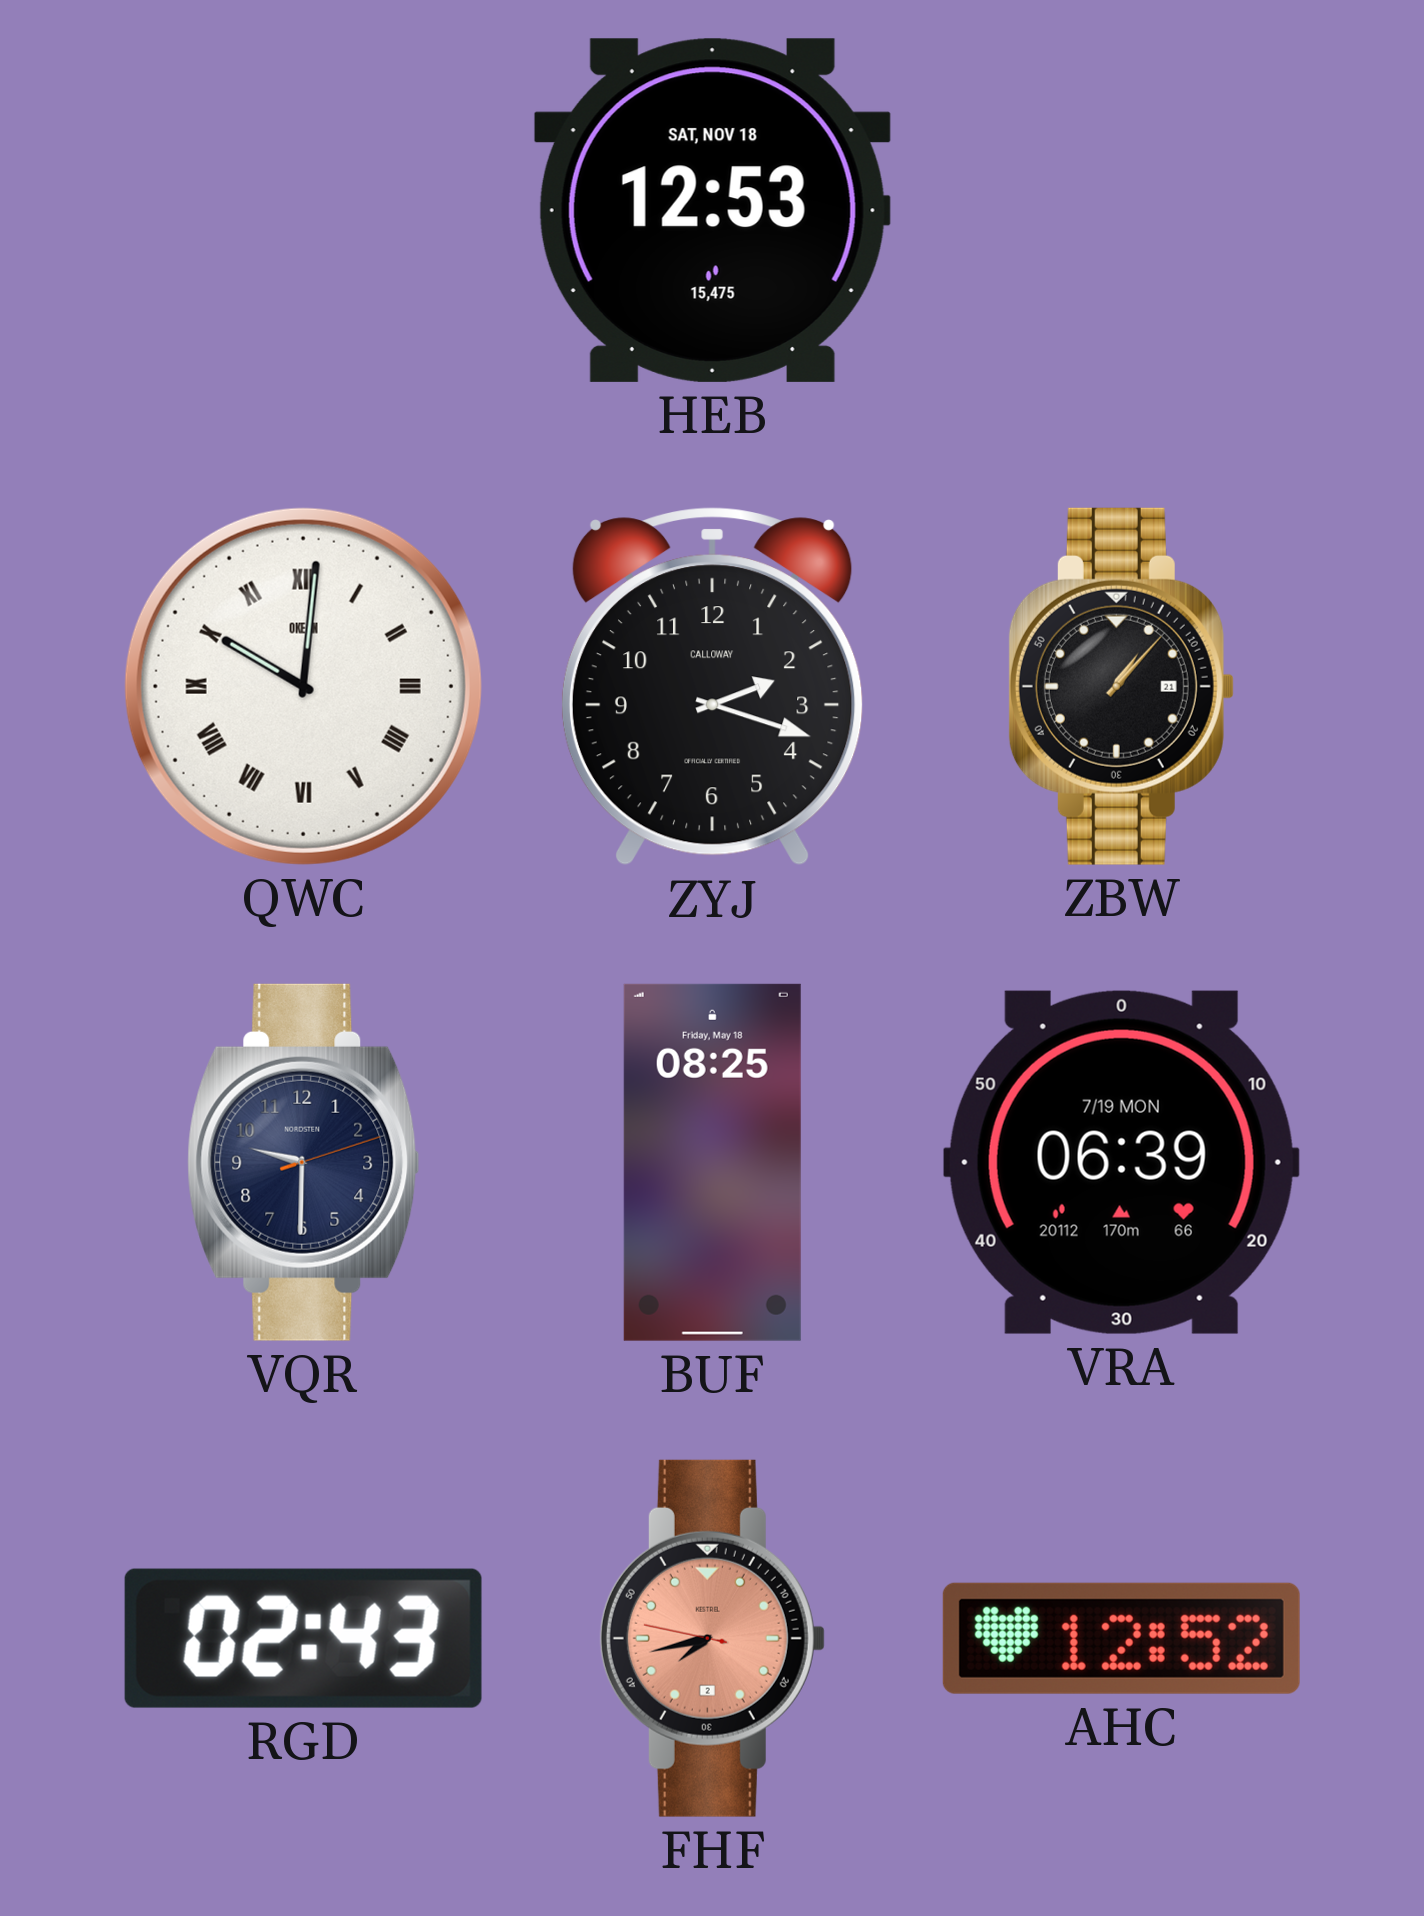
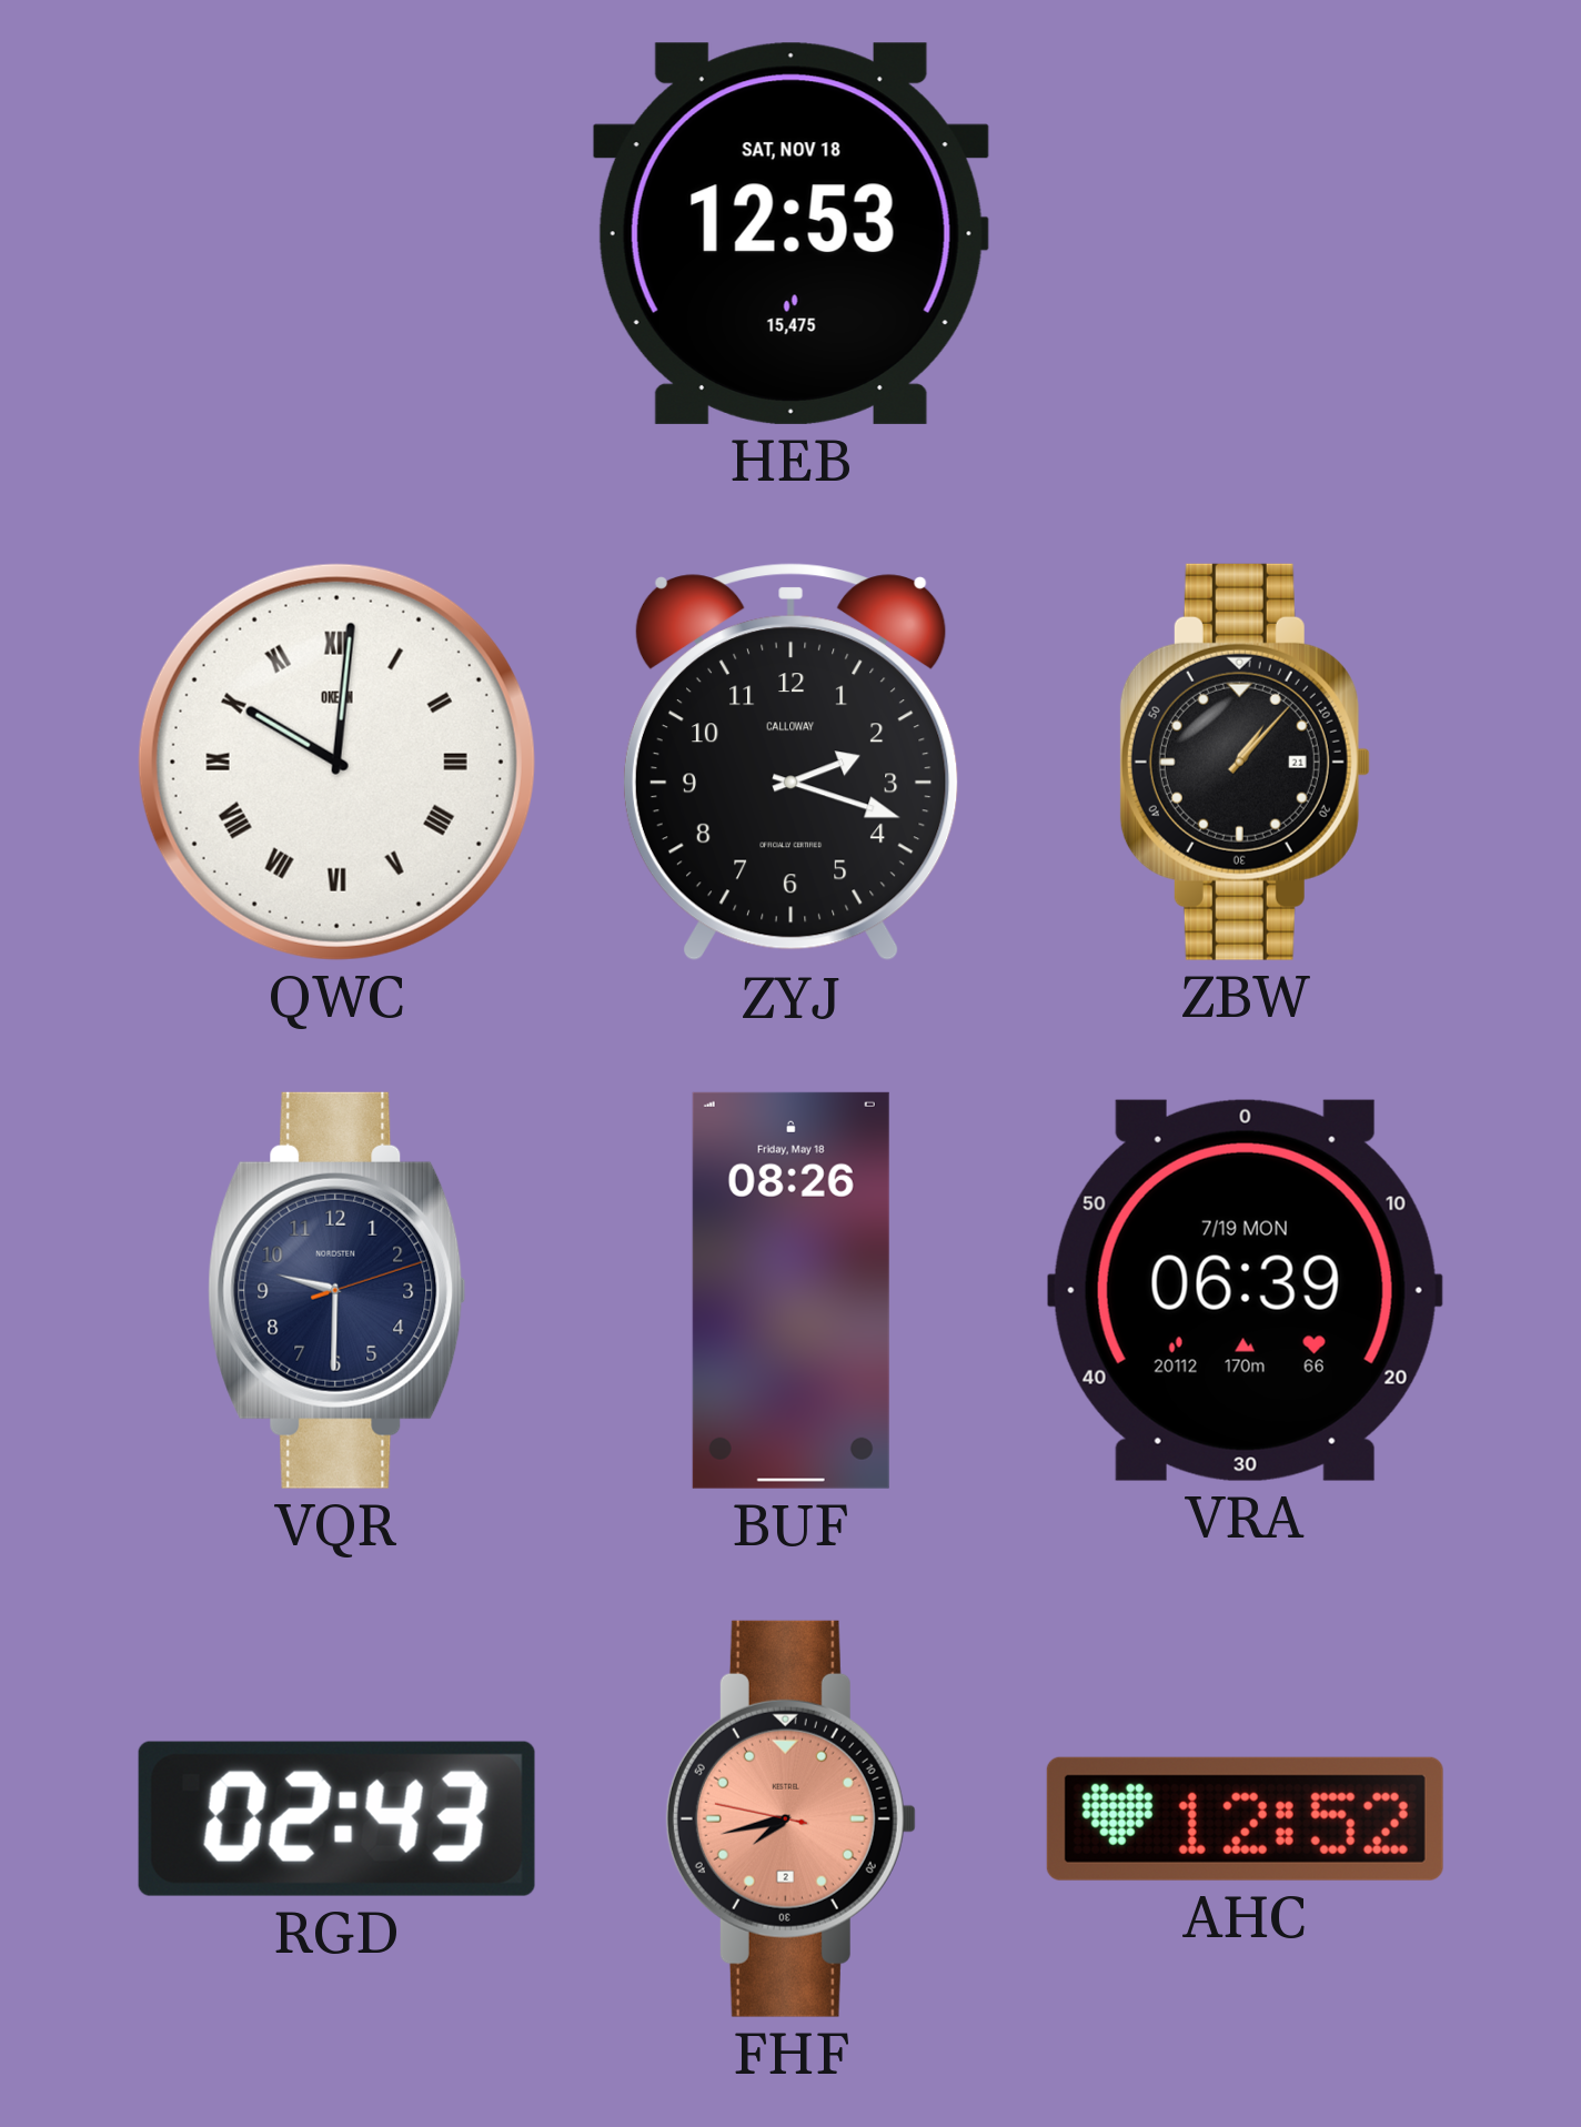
BUF: 08:25 -> 08:26 (790, 1290)
